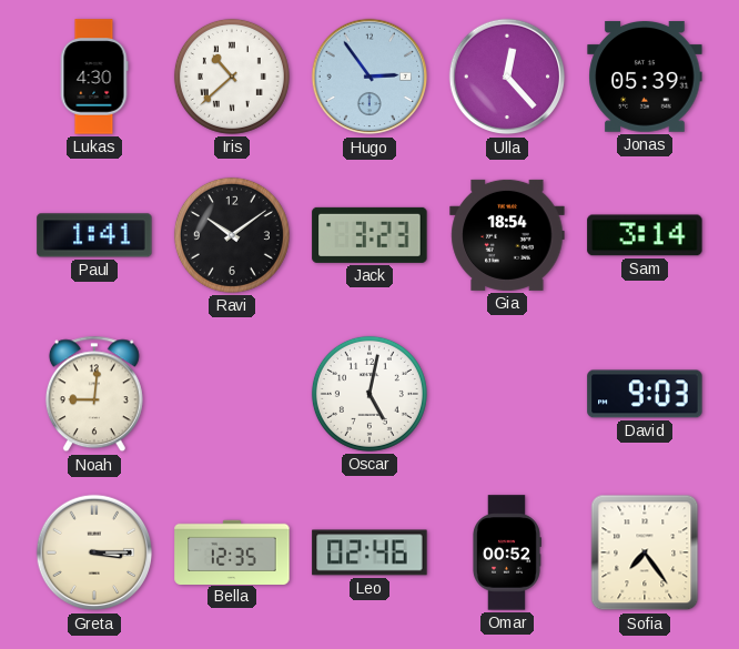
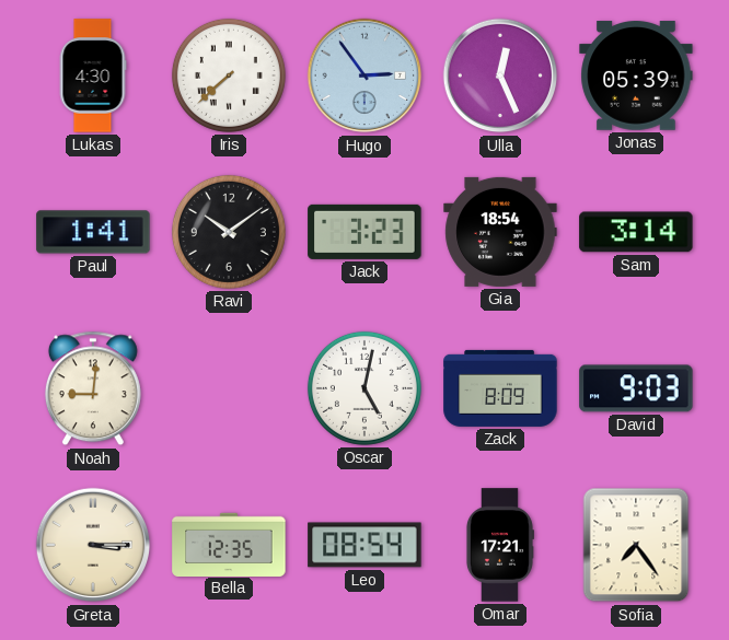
Iris: 10:38 -> 7:38 (229, 75)
Ulla: 12:23 -> 12:26 (500, 75)
Zack: none -> 8:09 (500, 388)
Leo: 02:46 -> 08:54 (364, 545)
Omar: 00:52 -> 17:21 (499, 545)
